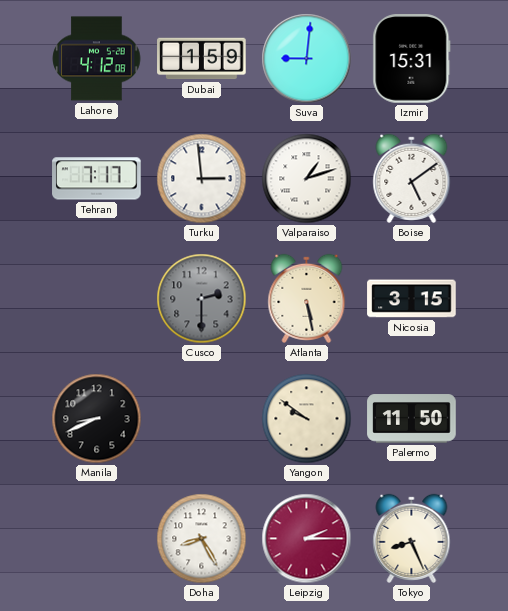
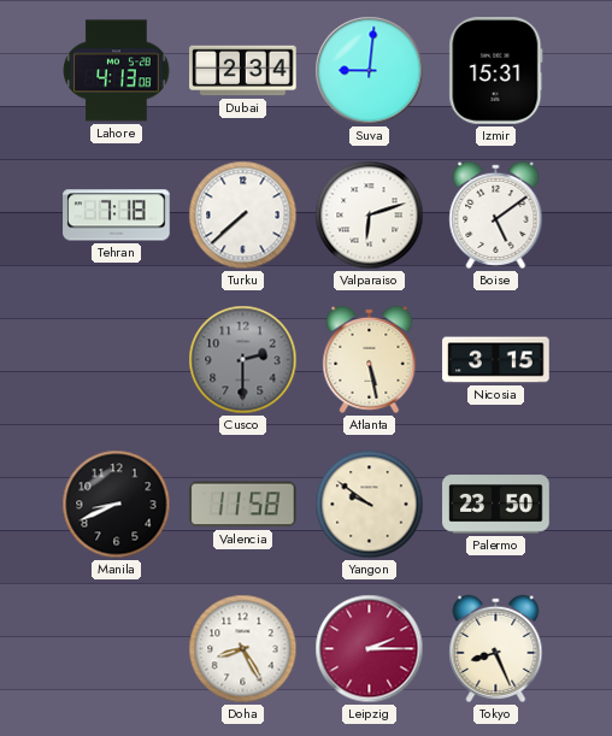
Lahore: 4:12 -> 4:13 (117, 71)
Dubai: 1:59 -> 2:34 (243, 71)
Tehran: 7:17 -> 7:18 (117, 216)
Turku: 2:59 -> 7:38 (243, 216)
Valparaiso: 1:12 -> 6:12 (370, 216)
Valencia: none -> 11:58 (243, 505)
Palermo: 11:50 -> 23:50 (496, 505)
